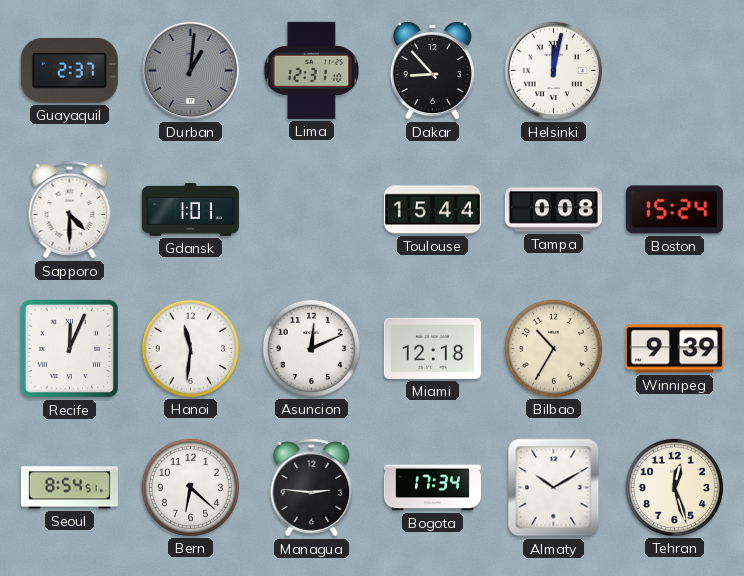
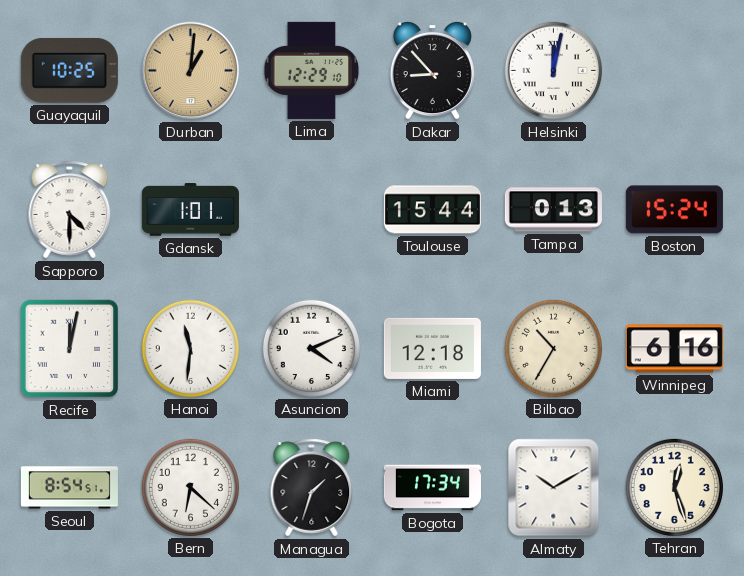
Guayaquil: 2:37 -> 10:25 (69, 70)
Durban dial: grey -> champagne (191, 71)
Lima: 12:31 -> 12:29 (312, 70)
Tampa: 0:08 -> 0:13 (553, 210)
Recife: 12:04 -> 12:02 (70, 349)
Asuncion: 12:11 -> 4:11 (311, 348)
Winnipeg: 9:39 -> 6:16 (674, 349)
Managua: 2:46 -> 1:33 (312, 488)
